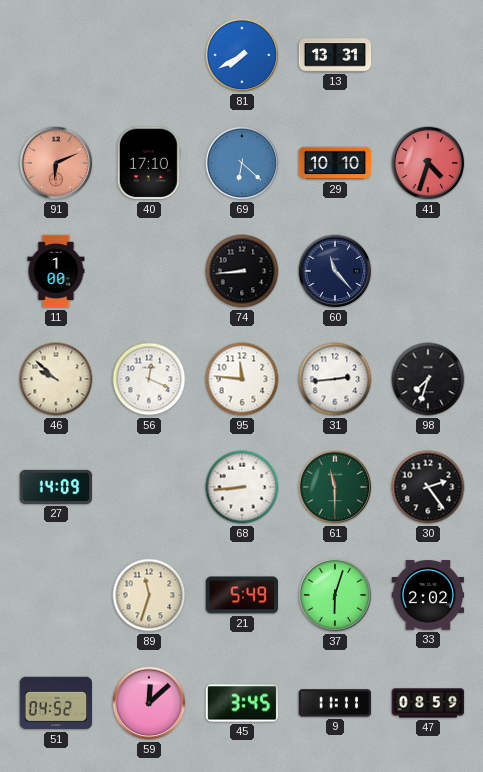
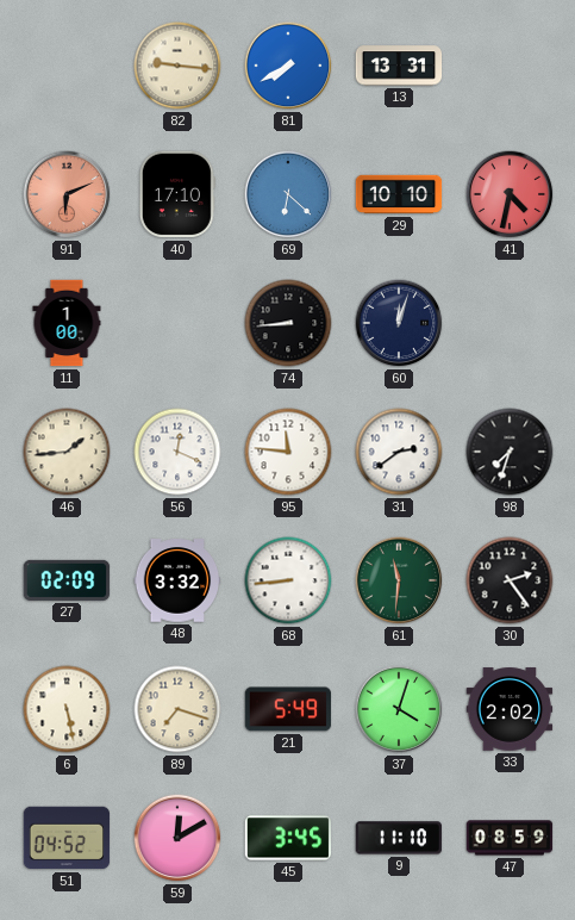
82: none -> 9:16 (177, 66)
41: 4:33 -> 4:32 (510, 194)
60: 11:23 -> 12:03 (399, 323)
46: 9:52 -> 1:44 (67, 452)
31: 2:44 -> 2:39 (399, 452)
27: 14:09 -> 02:09 (67, 580)
48: none -> 3:32 (177, 580)
61: 11:30 -> 11:31 (399, 580)
6: none -> 5:28 (67, 709)
89: 11:33 -> 7:18 (177, 709)
37: 6:03 -> 4:03 (399, 709)
59: 12:08 -> 12:10 (177, 838)
9: 11:11 -> 11:10 (399, 838)
